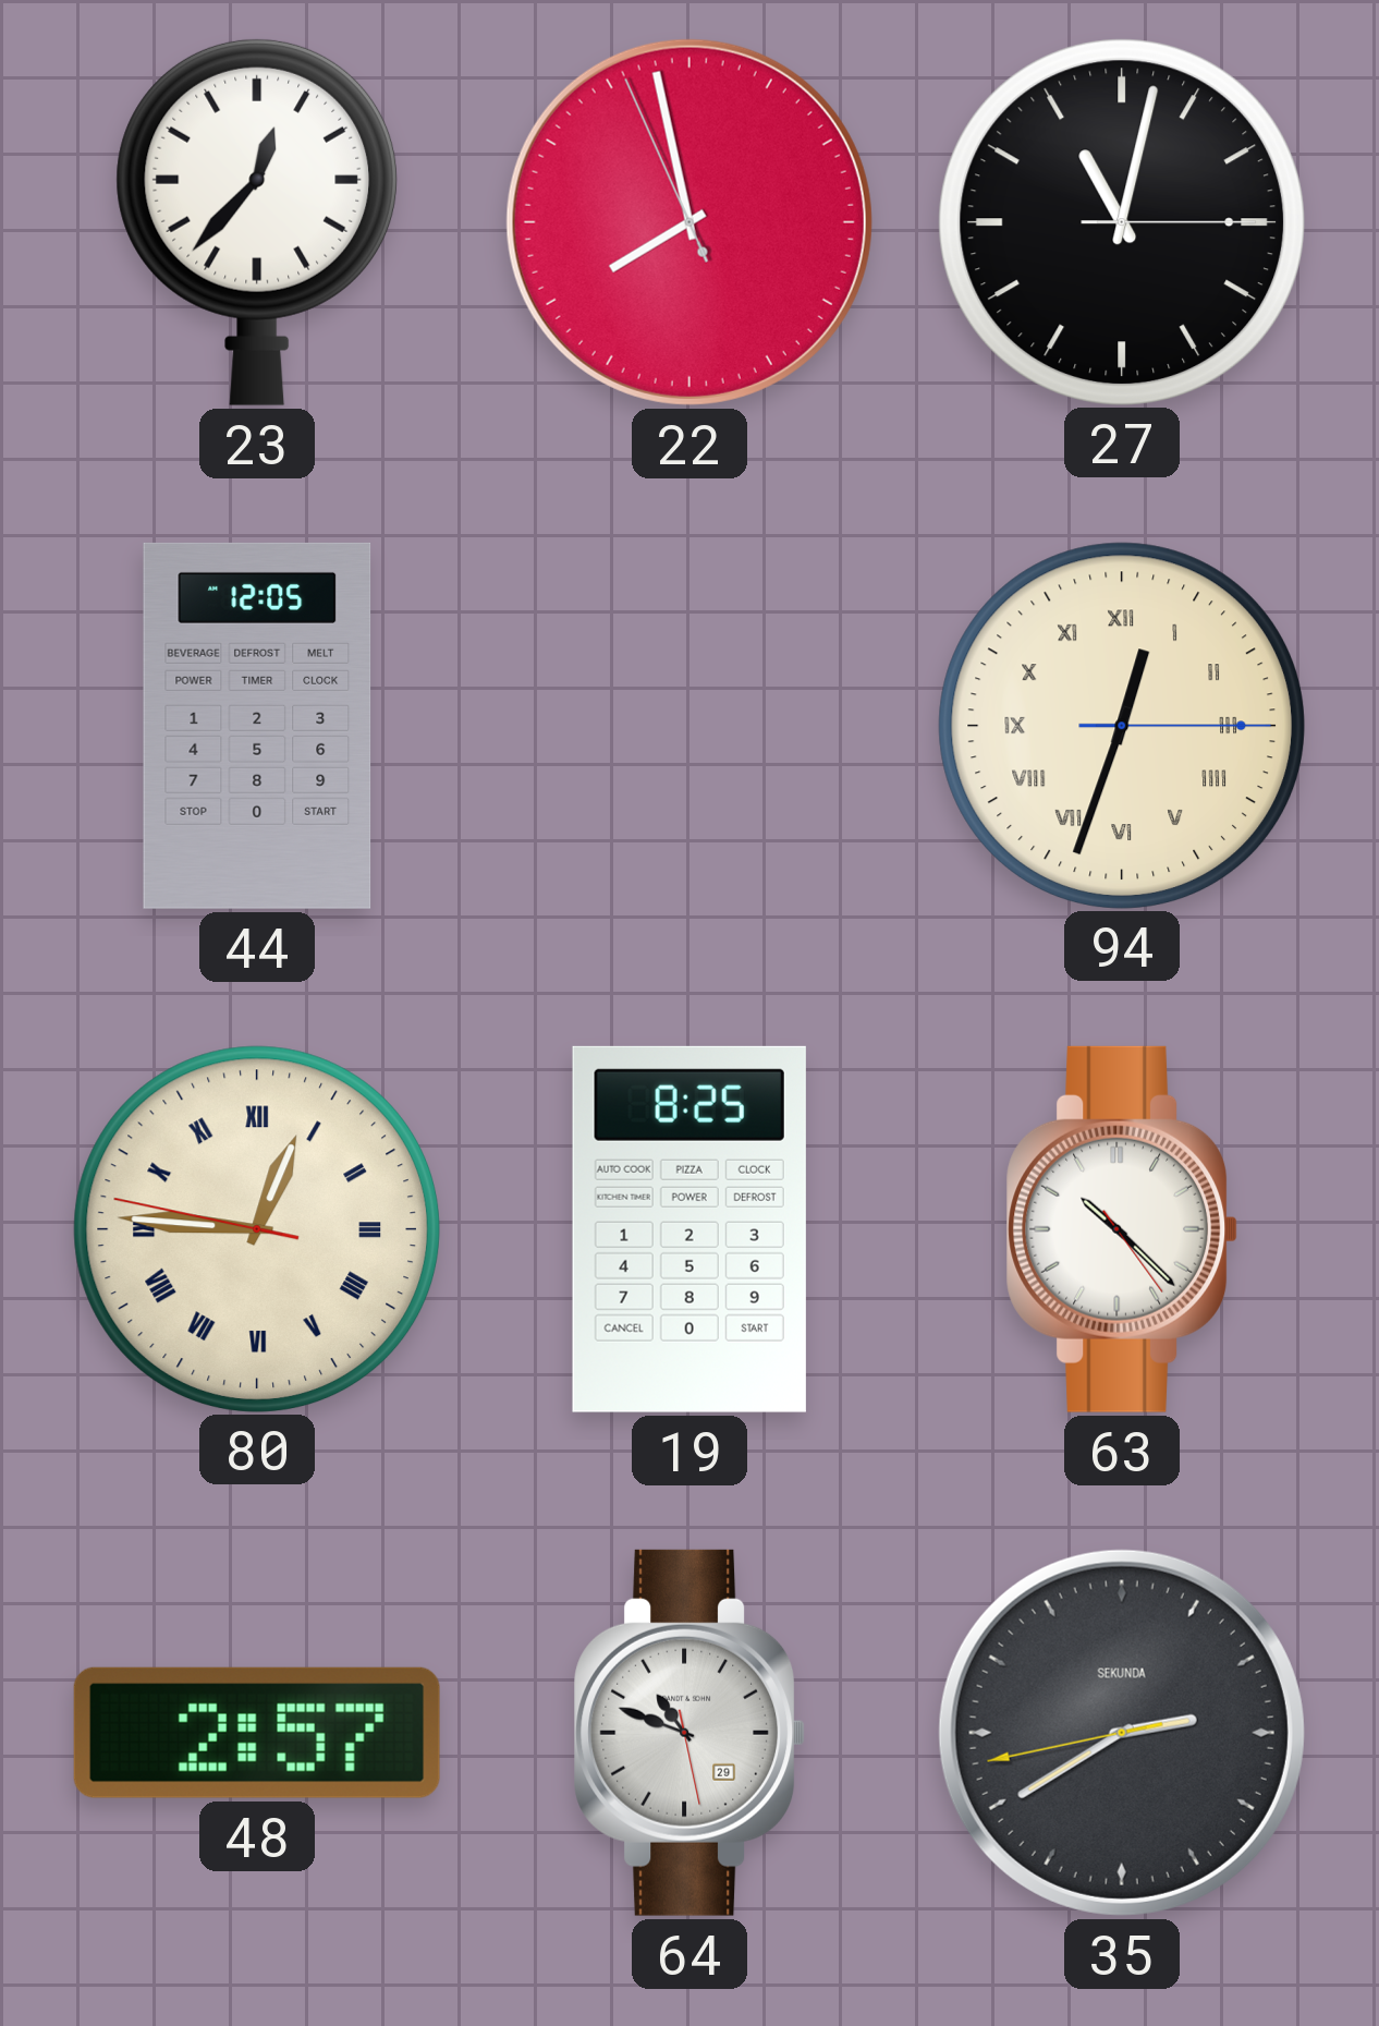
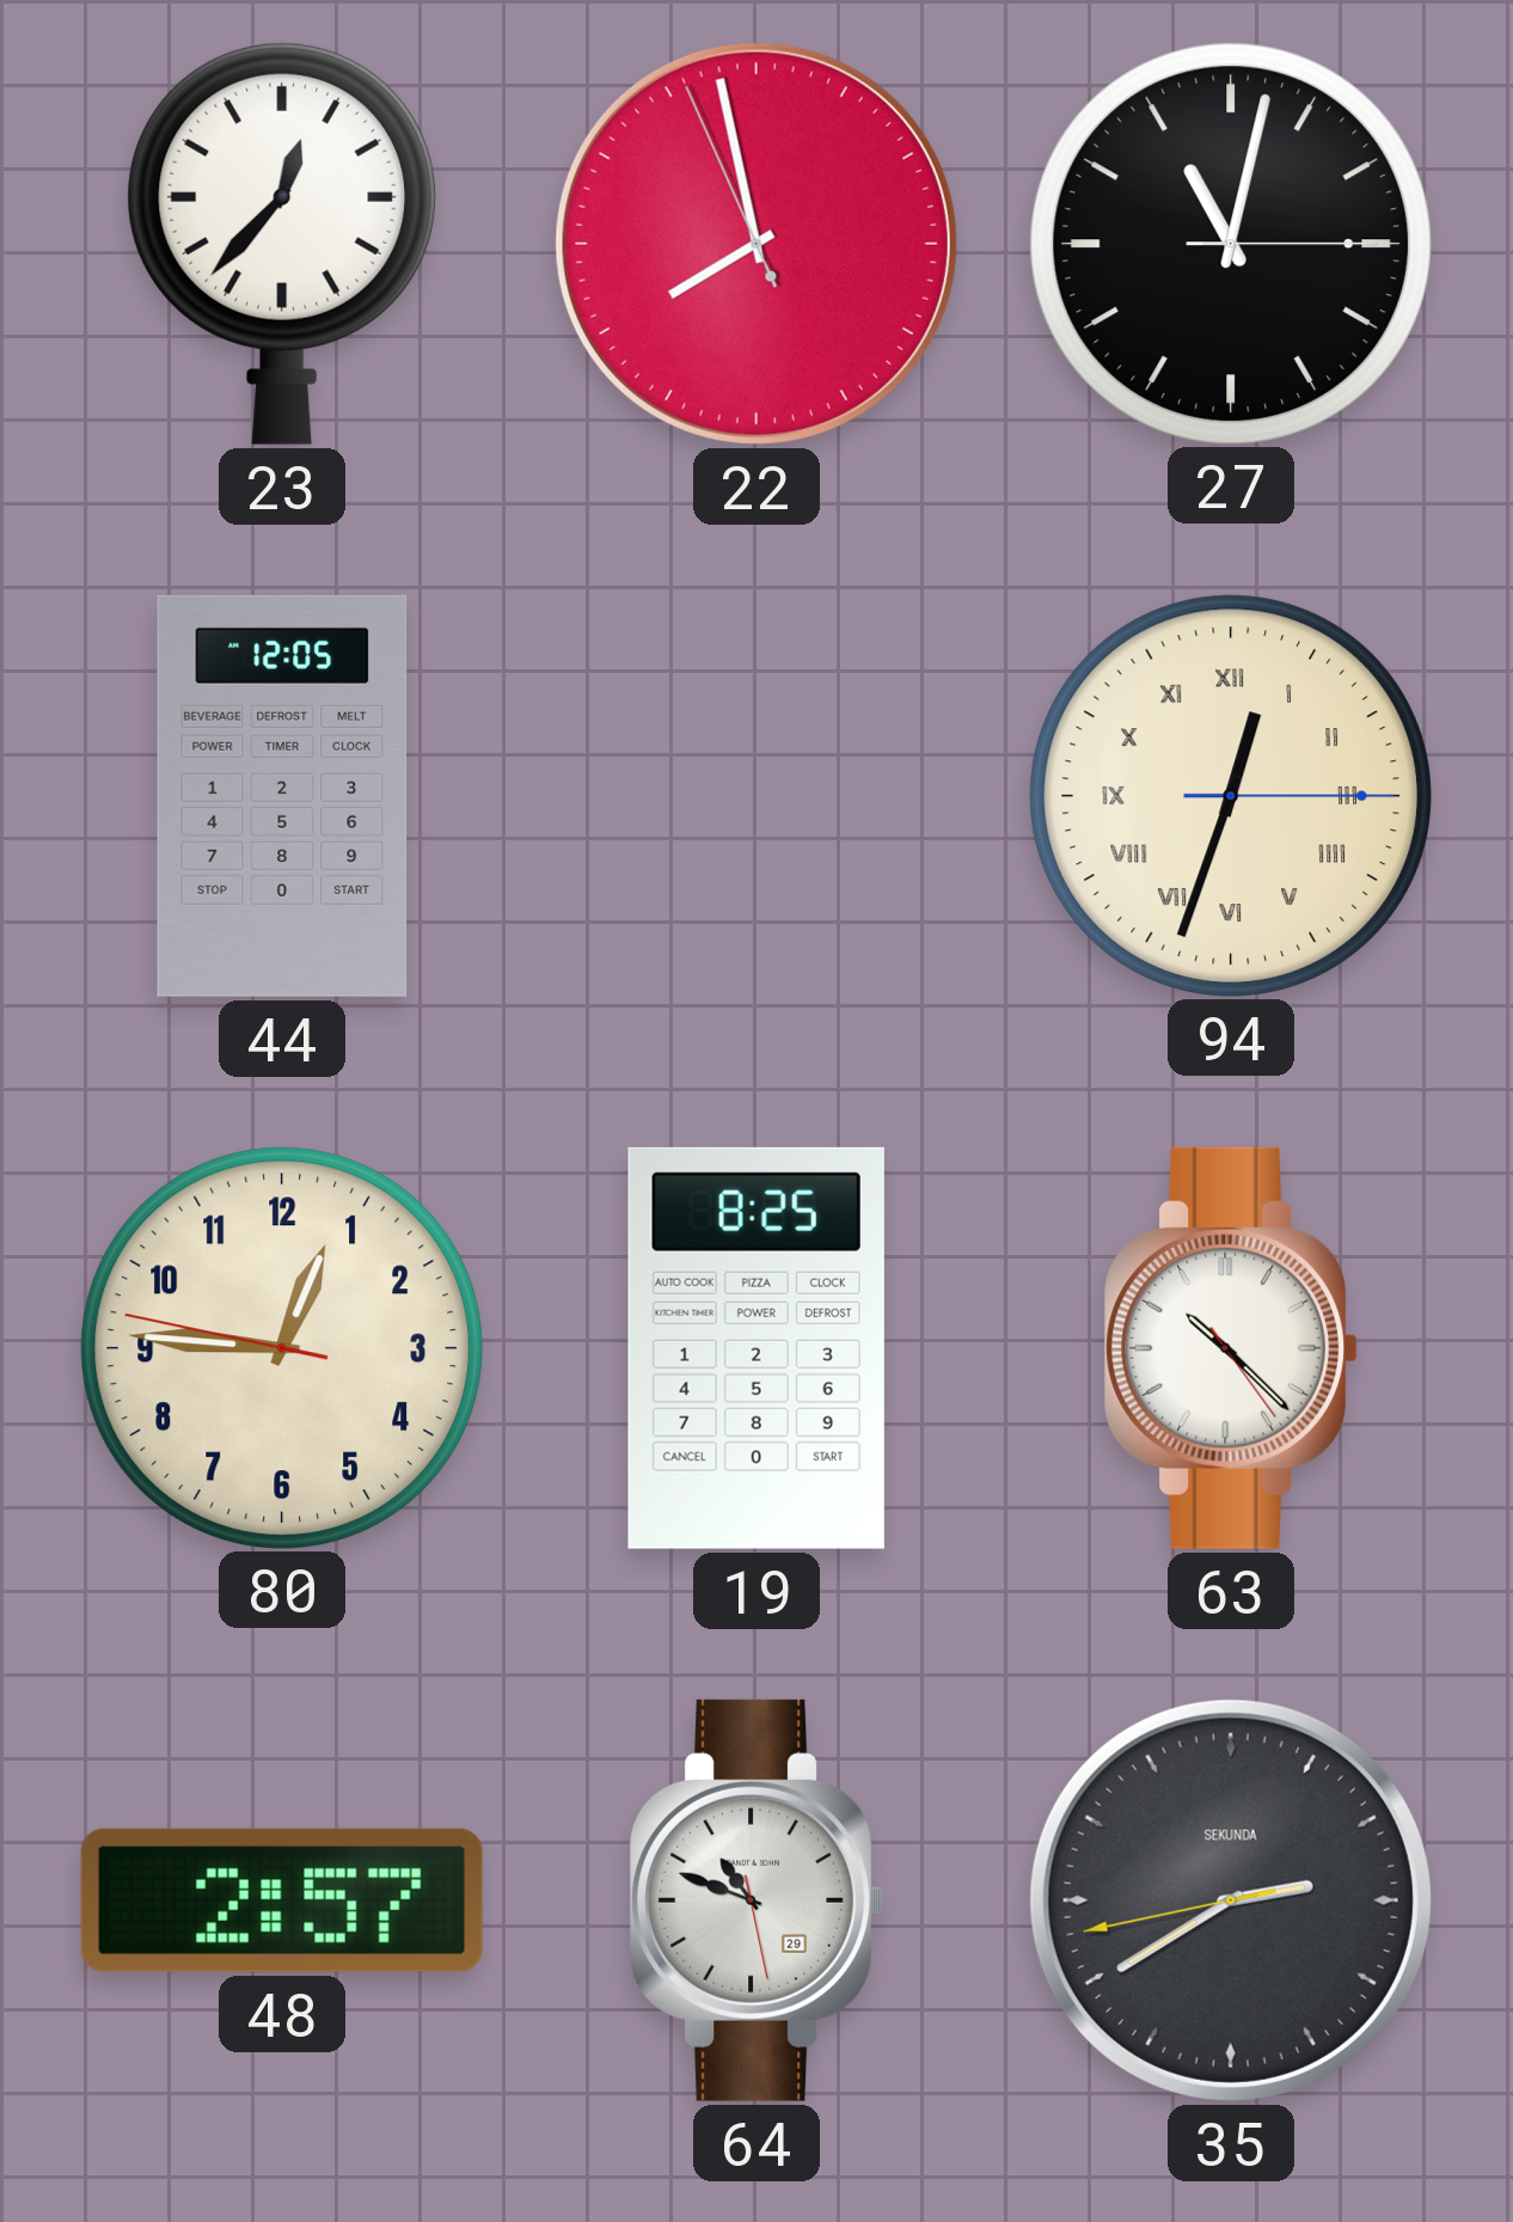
80 numerals: Roman -> Arabic (281, 1347)
